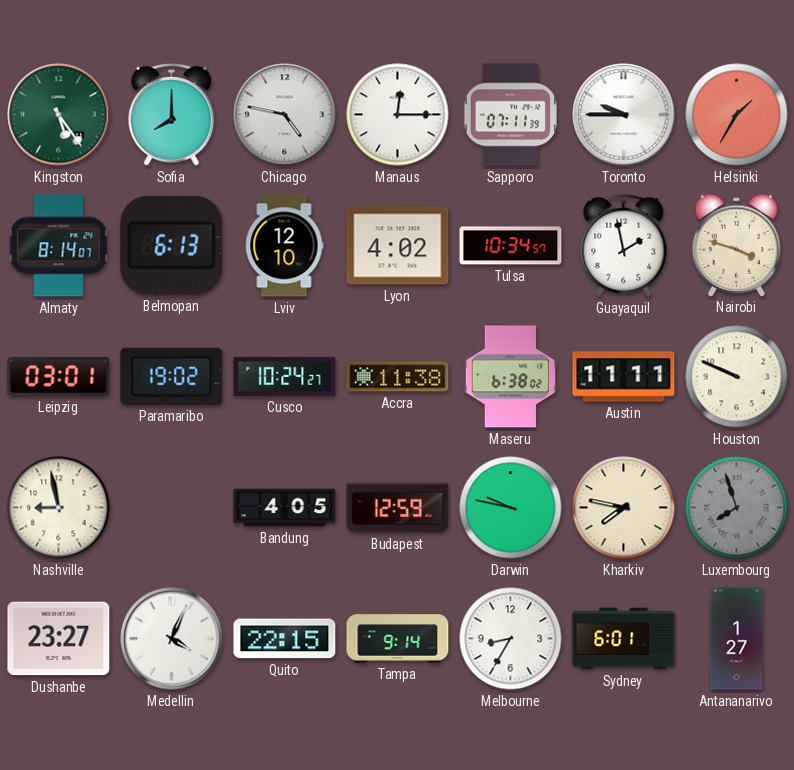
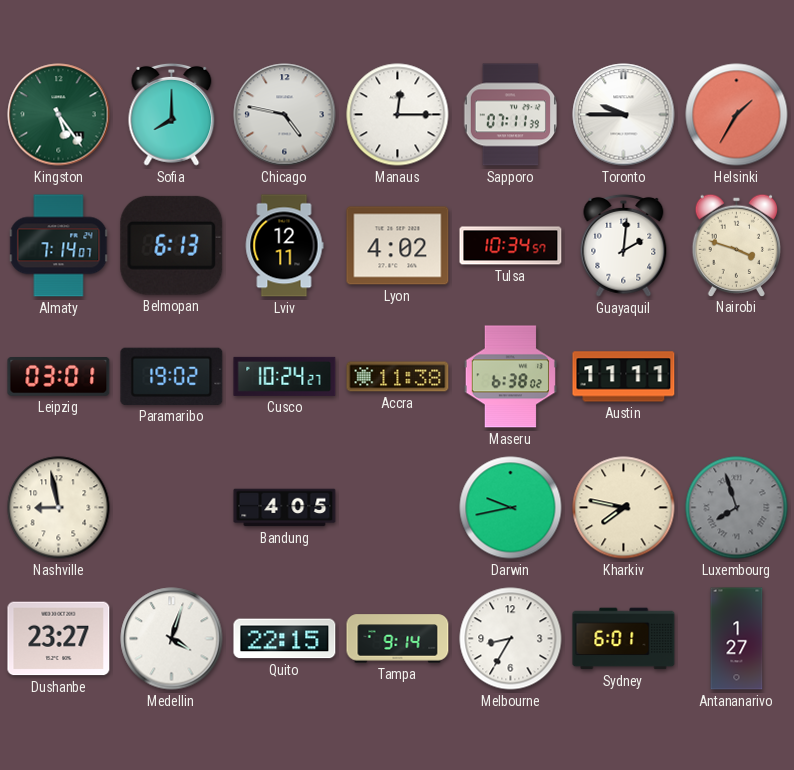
Almaty: 8:14 -> 7:14 (59, 246)
Lviv: 12:10 -> 12:11 (284, 246)
Guayaquil: 1:58 -> 2:01 (624, 245)
Houston: 9:49 -> none (737, 377)
Budapest: 12:59 -> none (398, 508)
Darwin: 9:47 -> 9:43 (511, 508)
Medellin: 4:04 -> 4:03 (172, 639)
